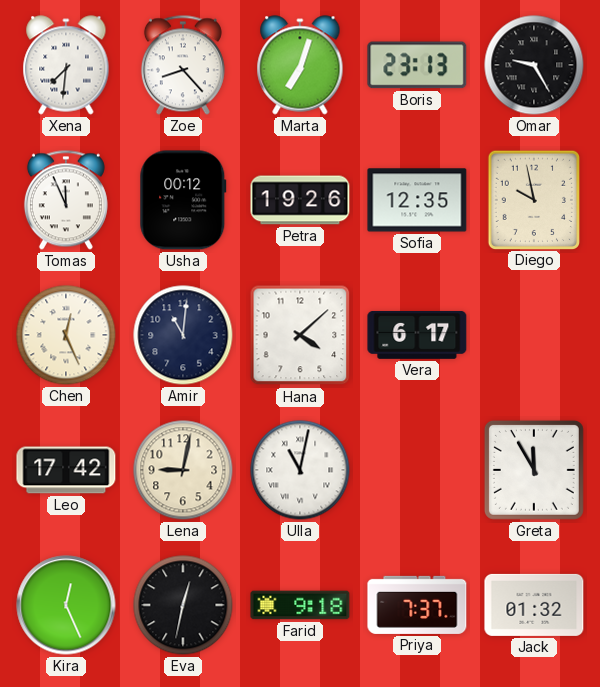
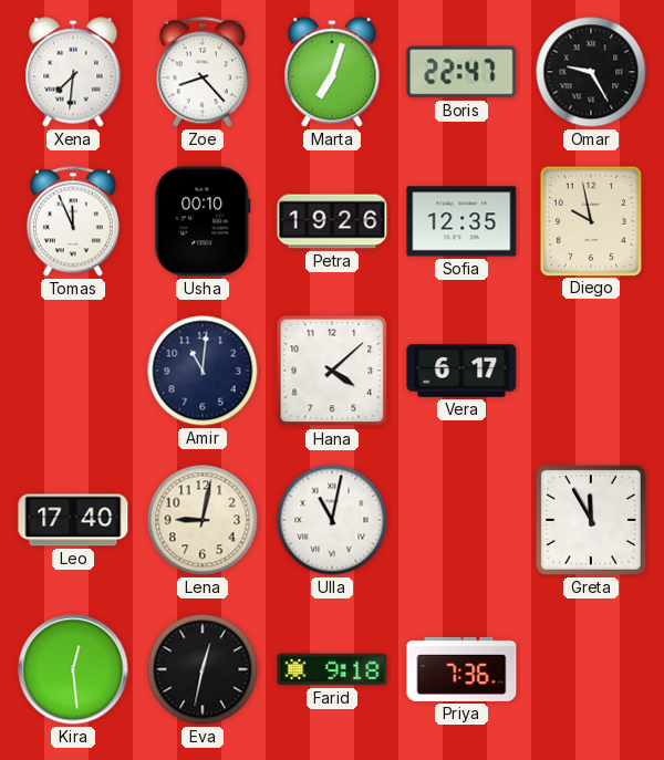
Boris: 23:13 -> 22:47 (461, 72)
Usha: 00:12 -> 00:10 (203, 221)
Chen: 12:26 -> none (66, 335)
Leo: 17:42 -> 17:40 (73, 520)
Kira: 12:26 -> 12:29 (73, 669)
Priya: 7:37 -> 7:36 (461, 669)
Jack: 01:32 -> none (534, 605)
